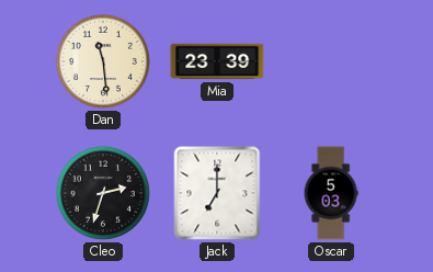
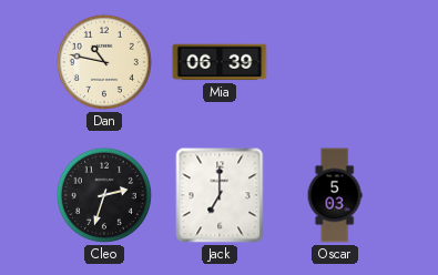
Dan: 11:29 -> 10:47 (104, 62)
Mia: 23:39 -> 06:39 (220, 62)
